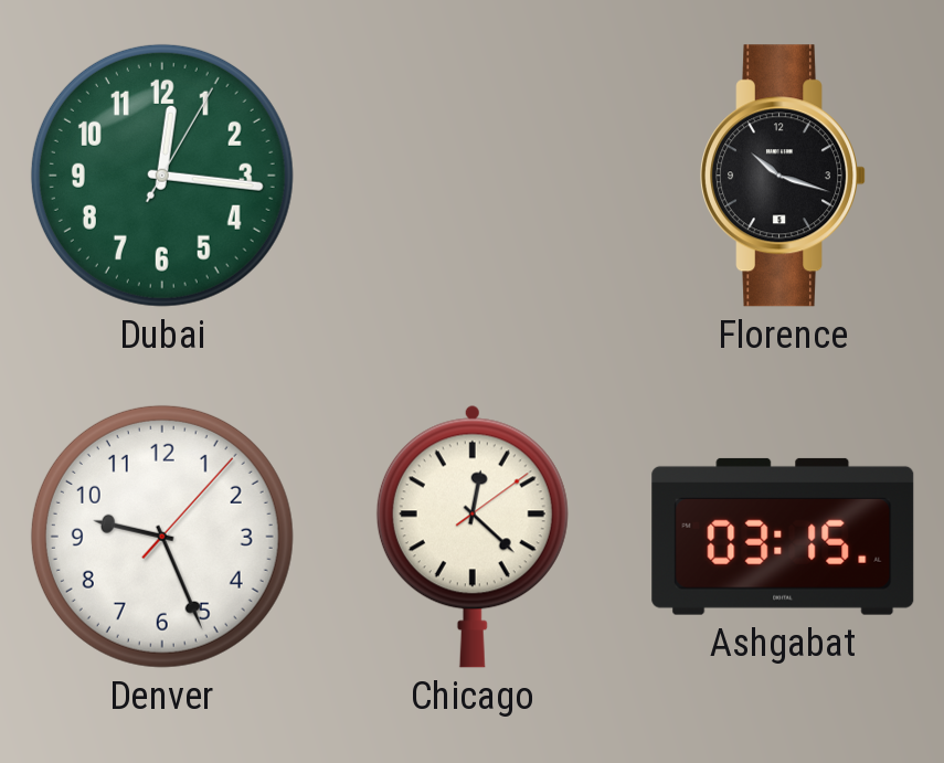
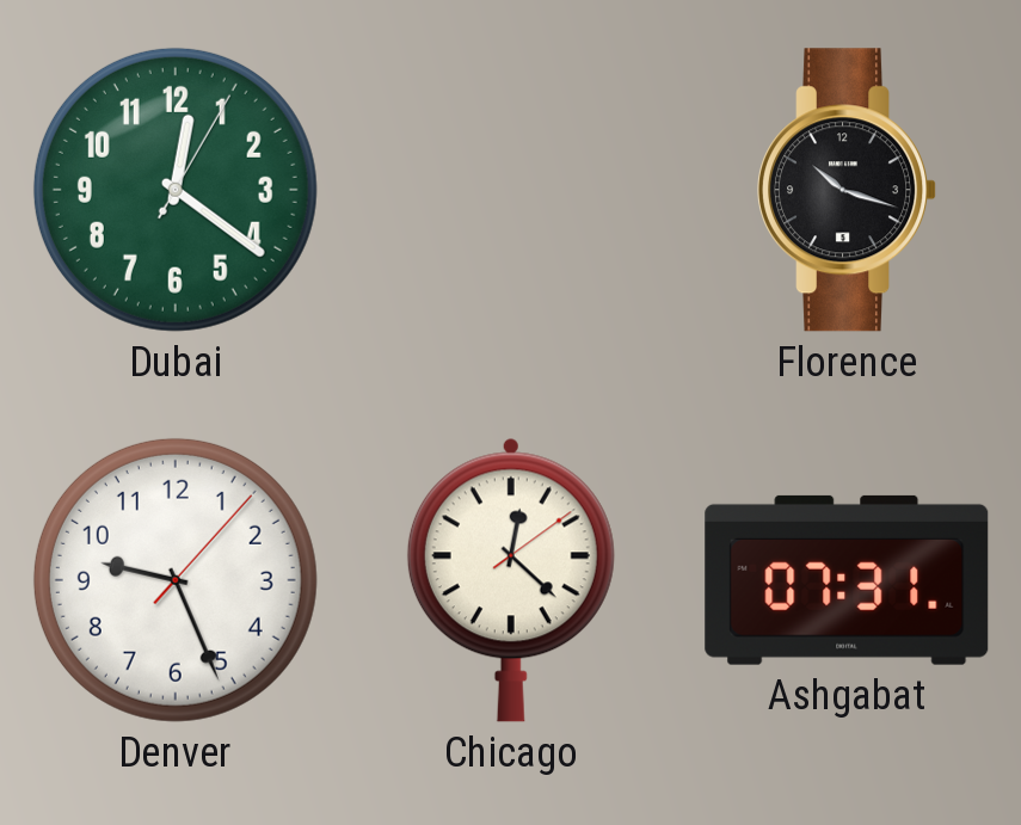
Dubai: 12:16 -> 12:21 (176, 190)
Ashgabat: 03:15 -> 07:31 (847, 580)
